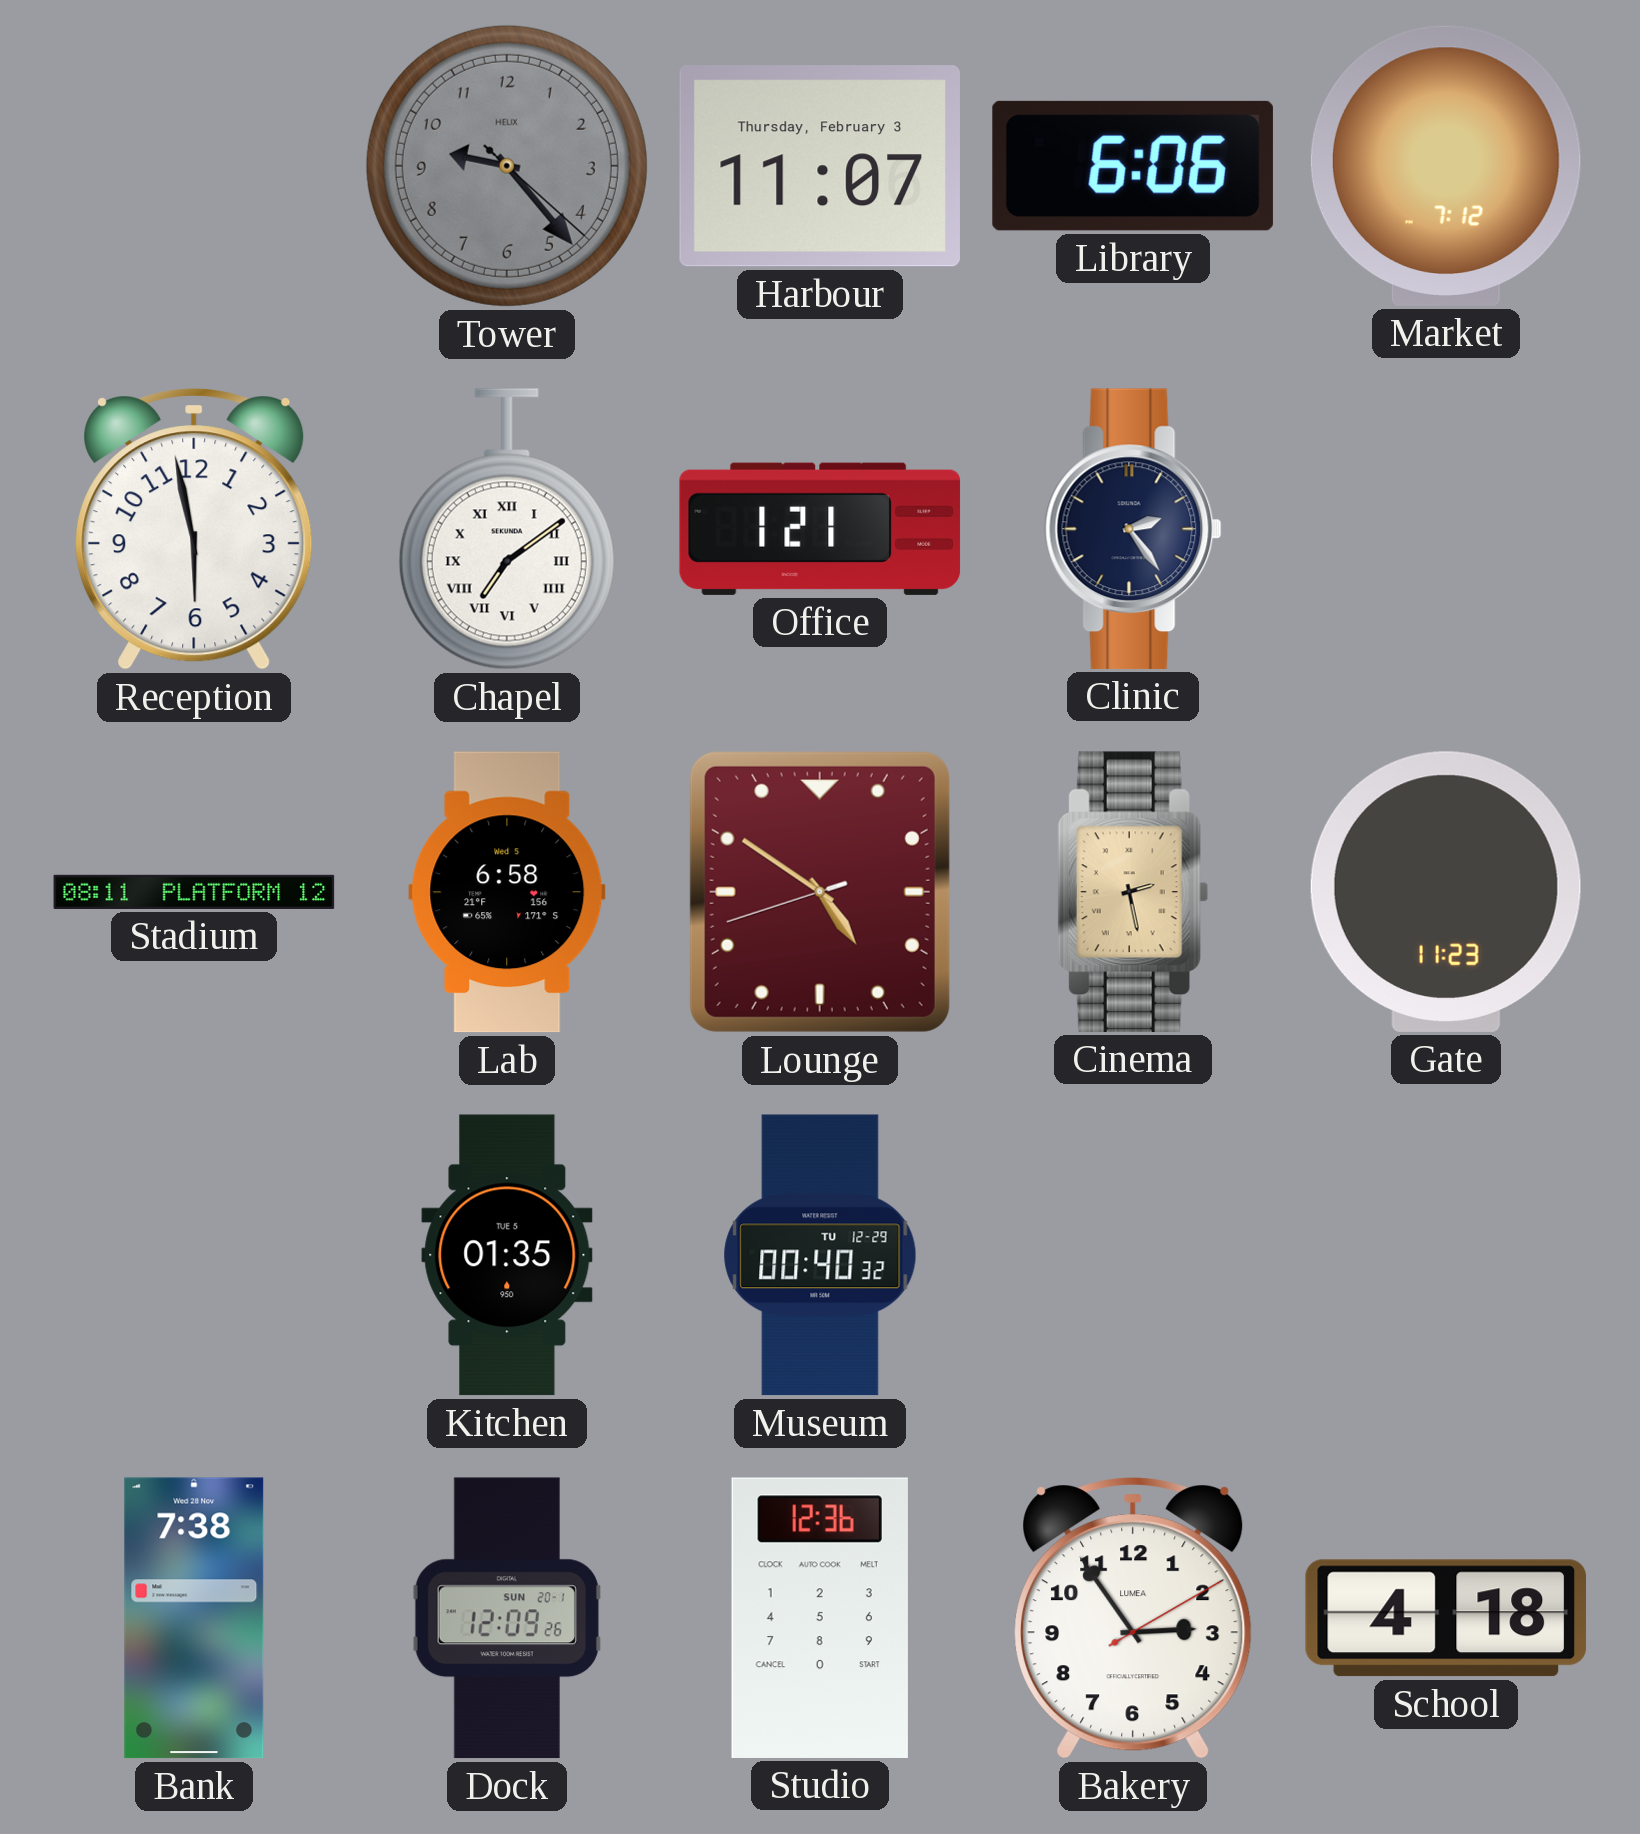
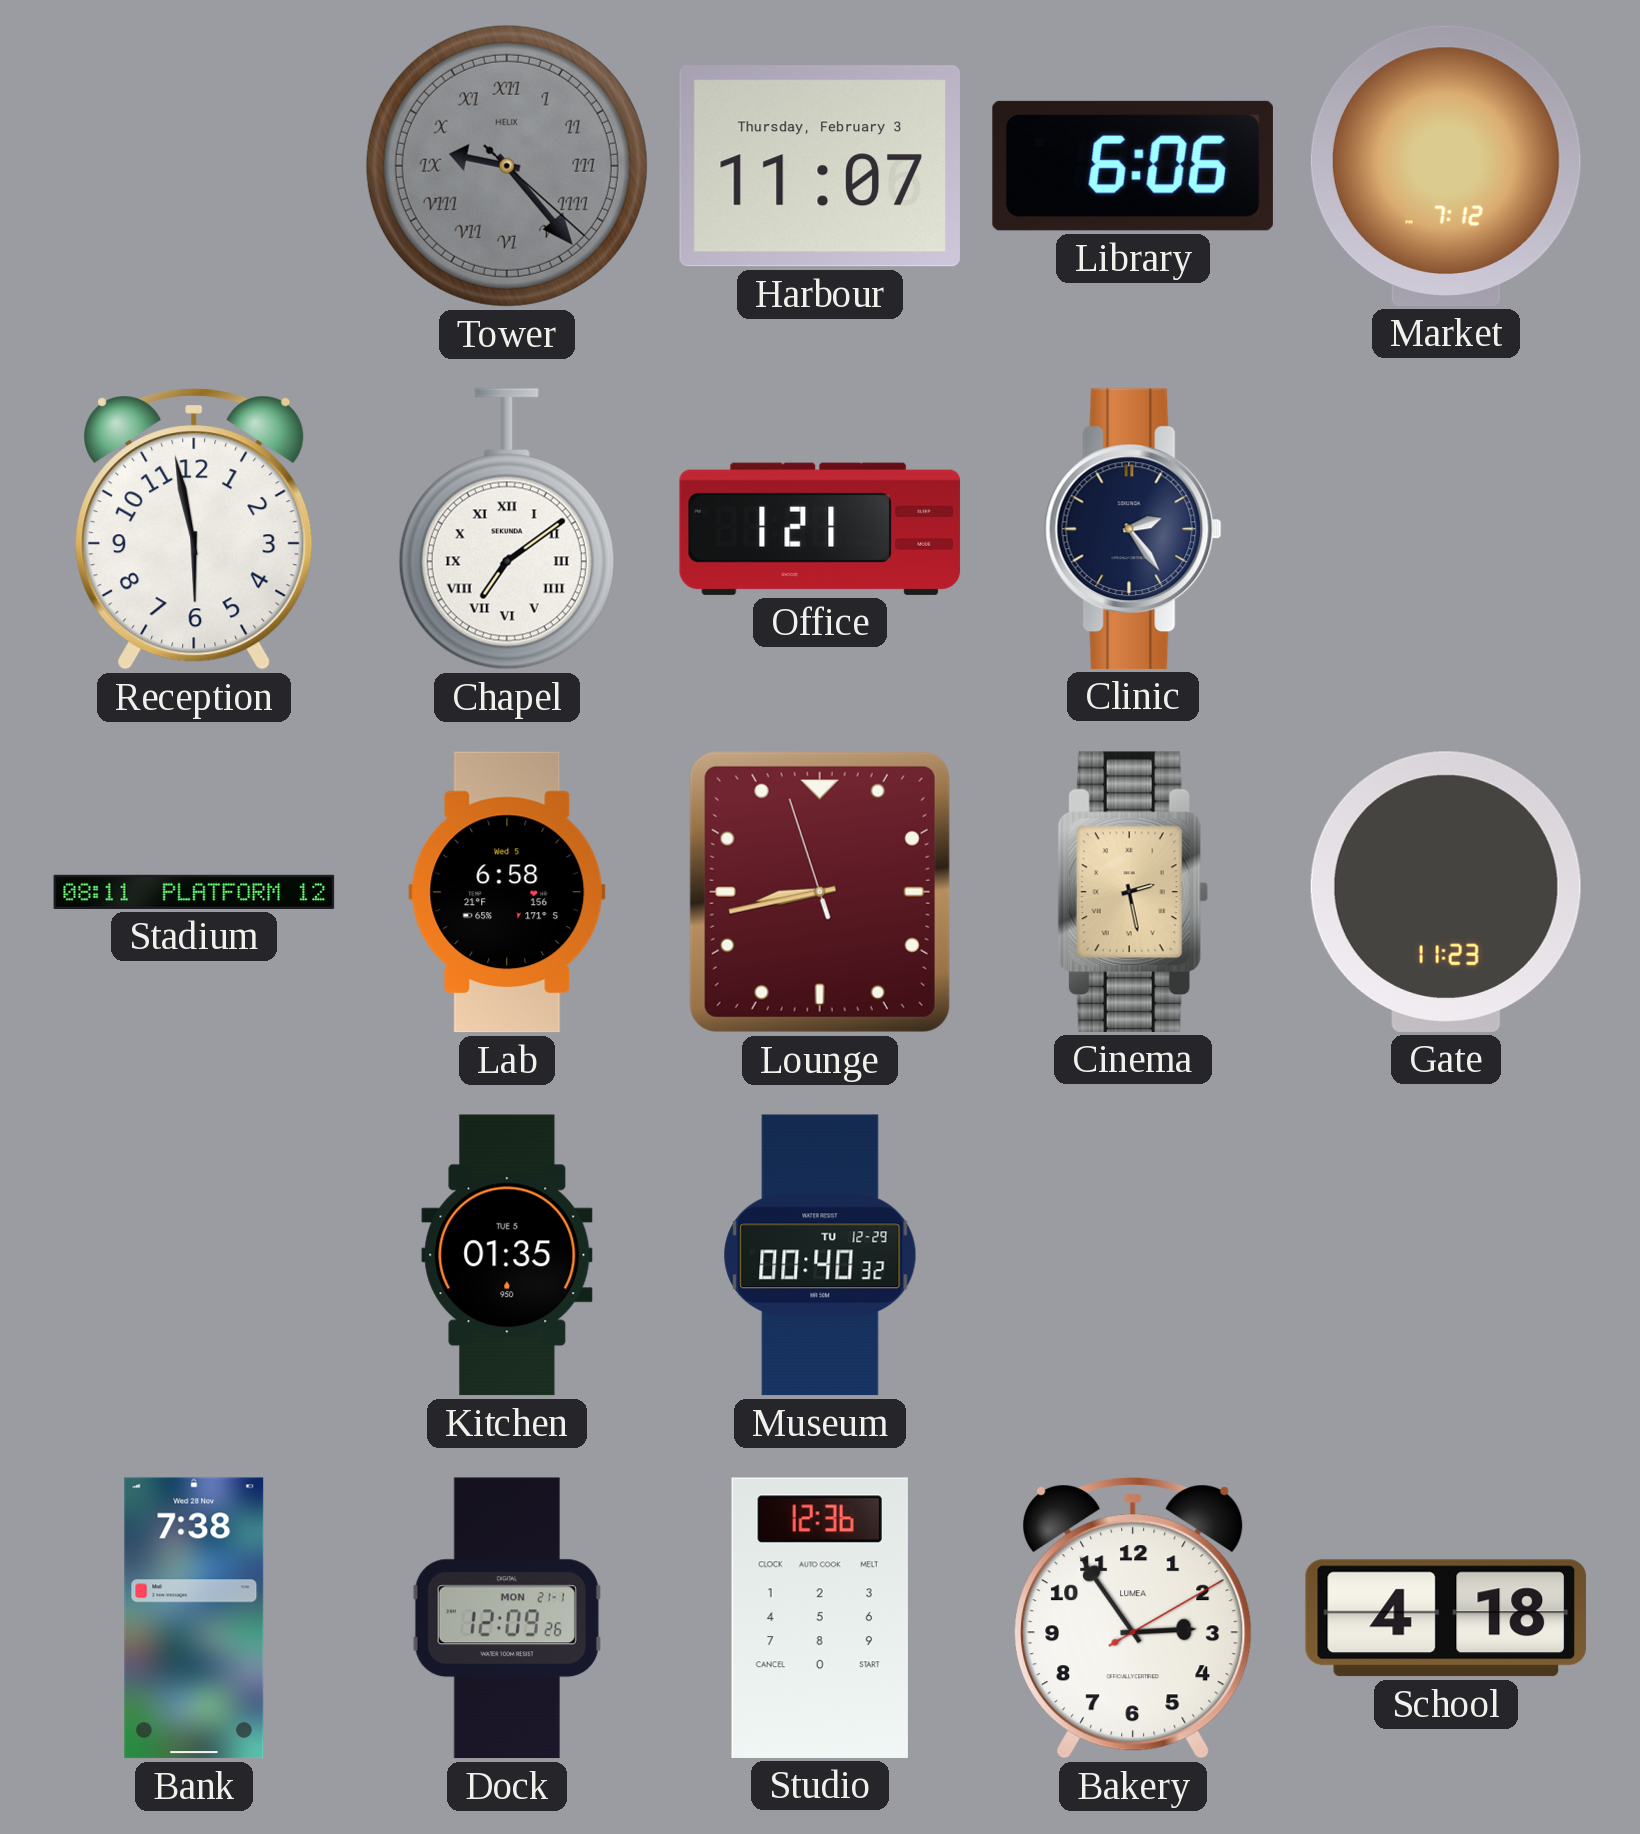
Tower numerals: Arabic -> Roman (507, 166)
Lounge: 4:50 -> 8:42 (820, 892)
Dock date: SUN 20-1 -> MON 21-1 (507, 1618)
